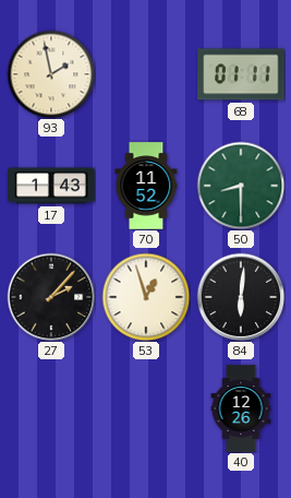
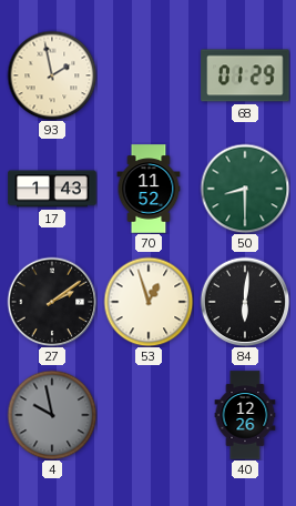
68: 01:11 -> 01:29 (245, 75)
27: 2:07 -> 2:09 (52, 302)
4: none -> 9:58 (52, 415)
